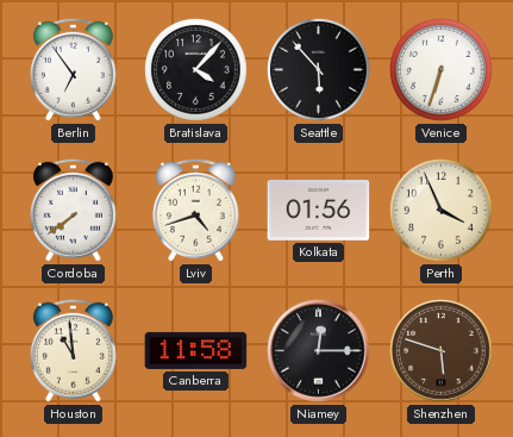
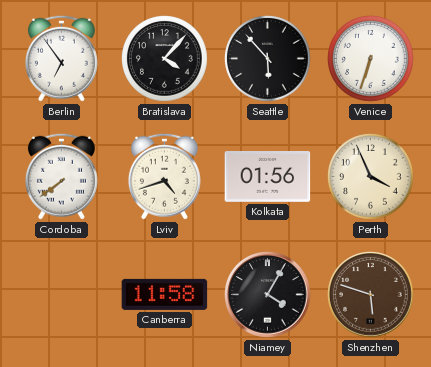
Houston: 10:59 -> none (73, 350)
Niamey: 12:15 -> 4:05 (268, 295)
